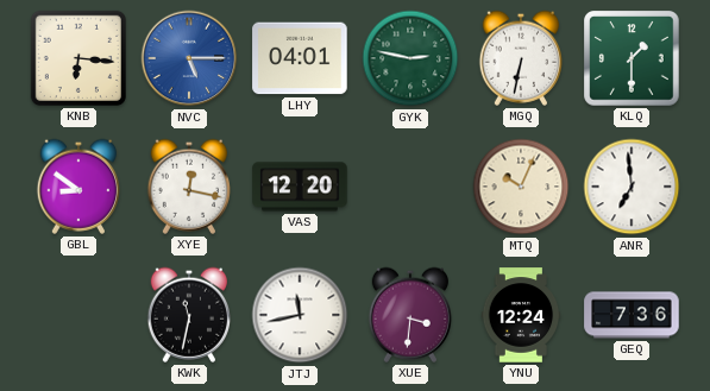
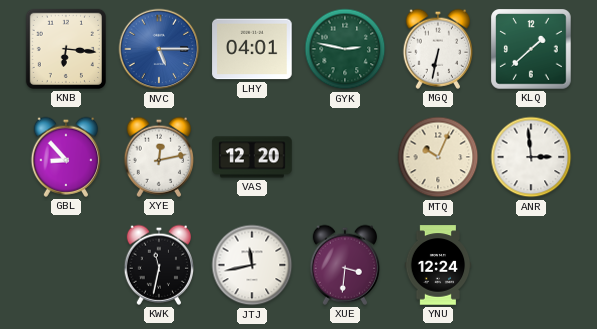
KLQ: 1:30 -> 1:38 (531, 49)
GBL: 8:51 -> 8:53 (65, 157)
XYE: 12:17 -> 12:13 (158, 157)
ANR: 6:59 -> 2:59 (531, 157)
GEQ: 7:36 -> none (632, 315)
